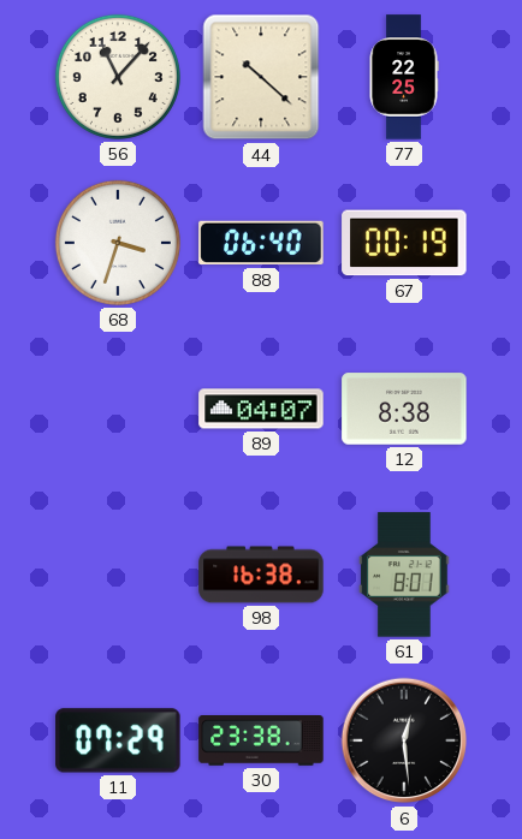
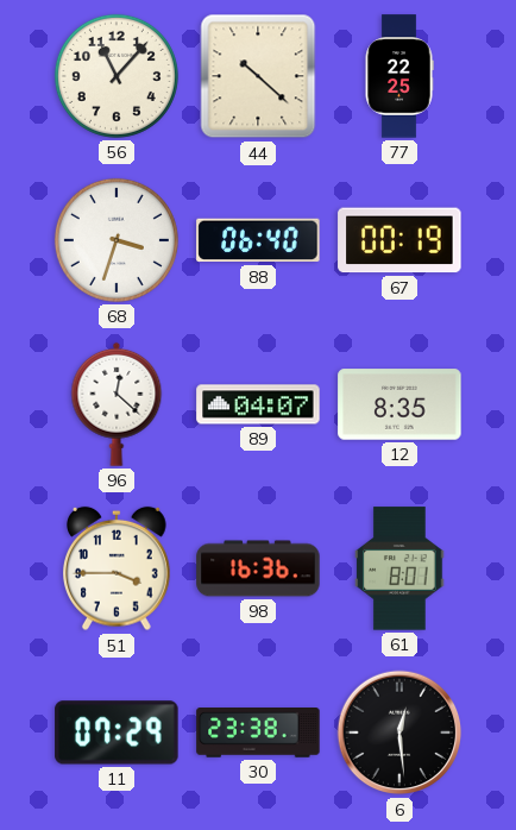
96: none -> 12:22 (117, 404)
12: 8:38 -> 8:35 (399, 404)
51: none -> 3:45 (118, 568)
98: 16:38 -> 16:36 (258, 568)
